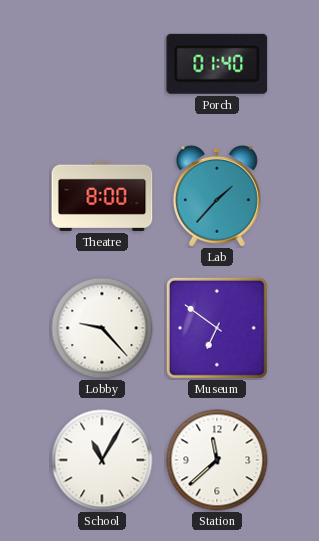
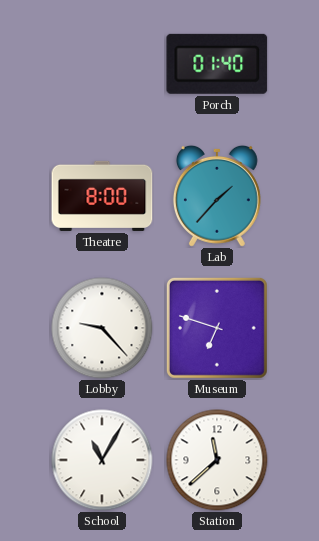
Museum: 6:51 -> 6:48 (217, 328)
